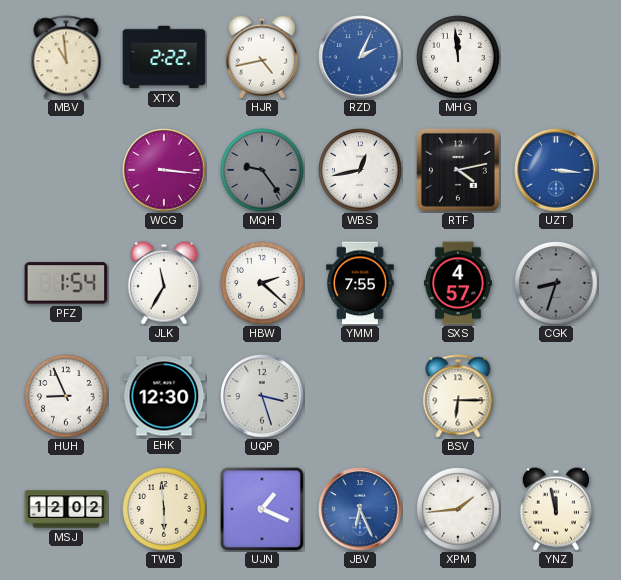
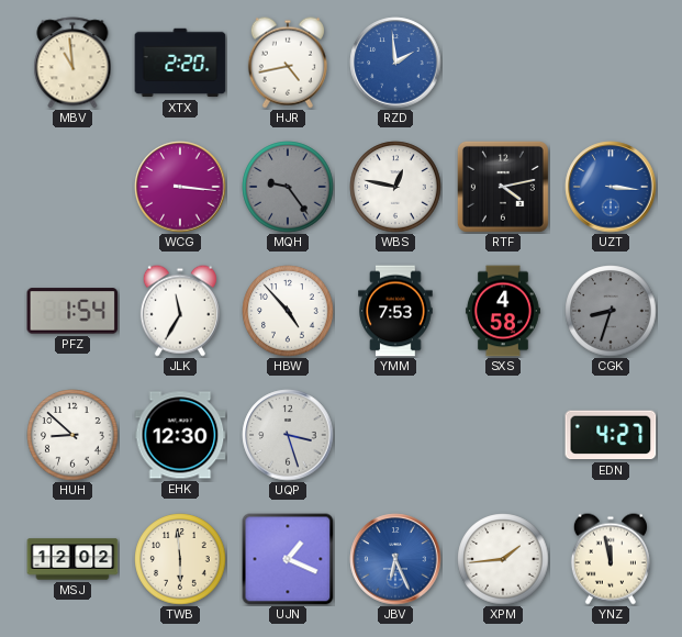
XTX: 2:22 -> 2:20 (180, 63)
RZD: 2:04 -> 1:59 (395, 63)
MHG: 11:59 -> none (458, 57)
WBS: 12:43 -> 12:47 (395, 187)
HBW: 2:22 -> 4:53 (288, 311)
YMM: 7:55 -> 7:53 (395, 311)
SXS: 4:57 -> 4:58 (503, 311)
HUH: 8:56 -> 8:52 (72, 435)
BSV: 6:15 -> none (458, 396)
EDN: none -> 4:27 (611, 435)
